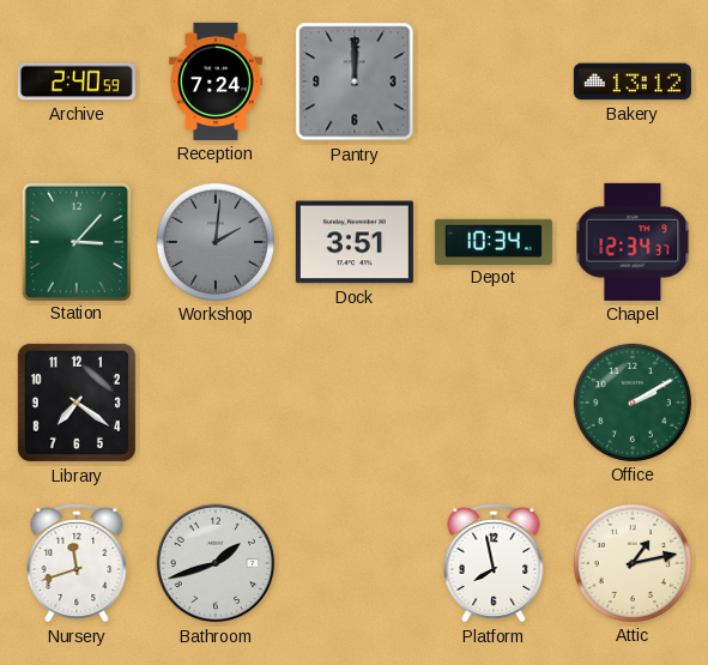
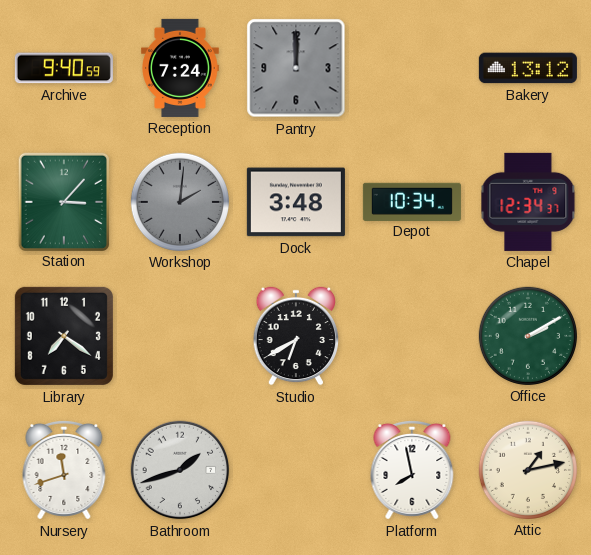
Archive: 2:40 -> 9:40 (64, 68)
Dock: 3:51 -> 3:48 (296, 202)
Studio: none -> 6:40 (296, 336)
